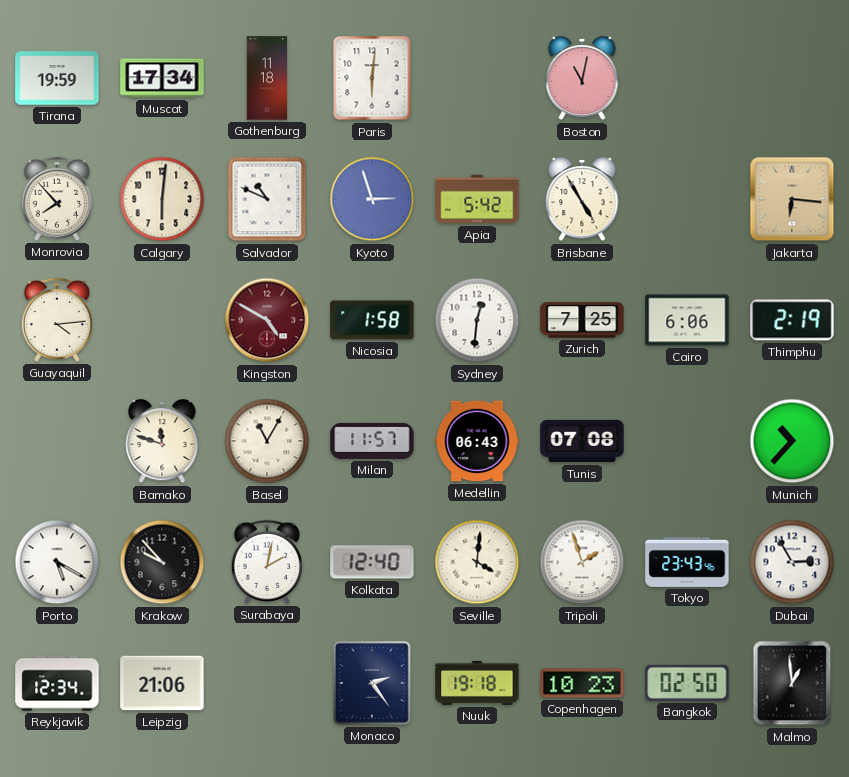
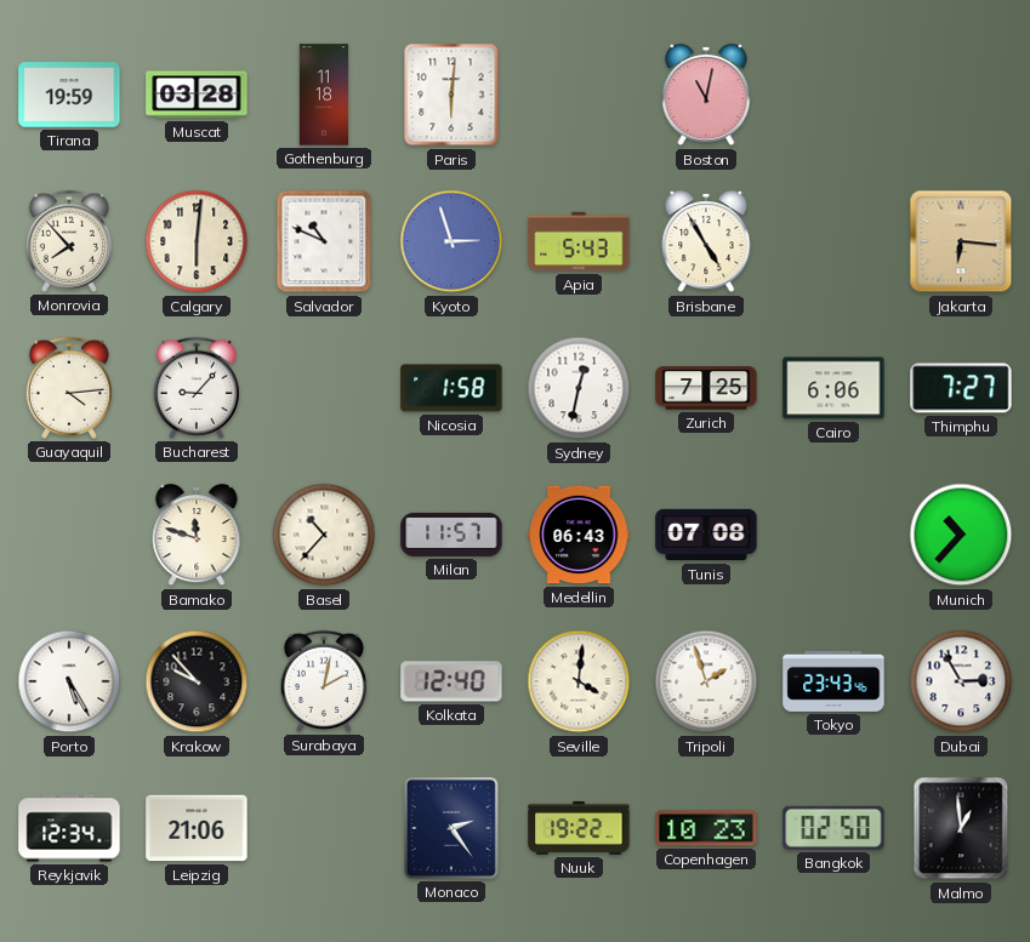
Muscat: 17:34 -> 03:28 (197, 95)
Apia: 5:42 -> 5:43 (579, 241)
Bucharest: none -> 9:07 (195, 388)
Kingston: 4:50 -> none (267, 320)
Sydney: 12:31 -> 12:32 (579, 388)
Thimphu: 2:19 -> 7:27 (961, 388)
Basel: 11:05 -> 10:37 (324, 535)
Porto: 5:20 -> 5:25 (69, 681)
Nuuk: 19:18 -> 19:22 (579, 828)
